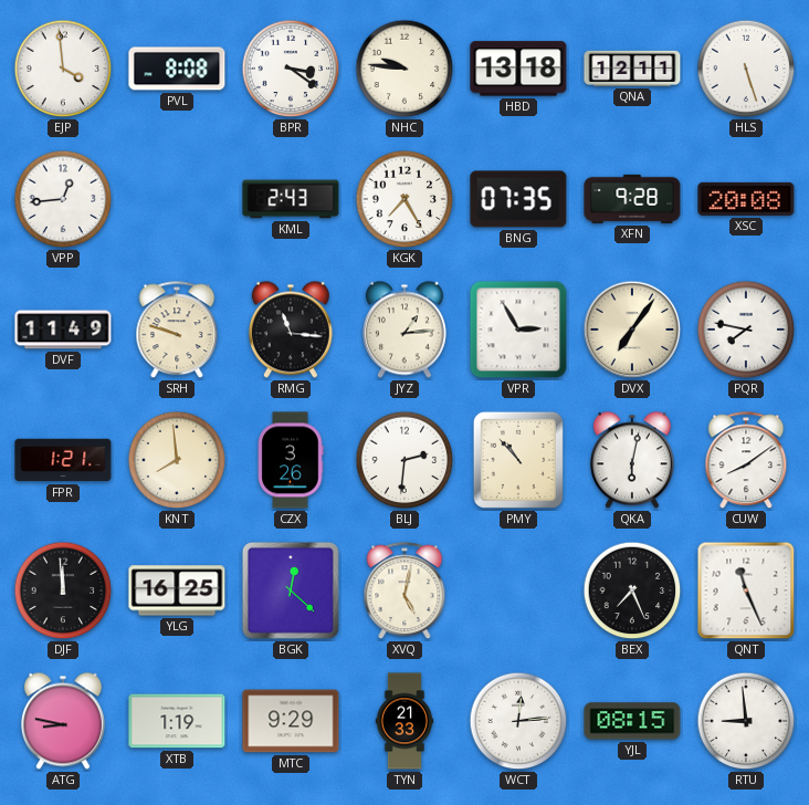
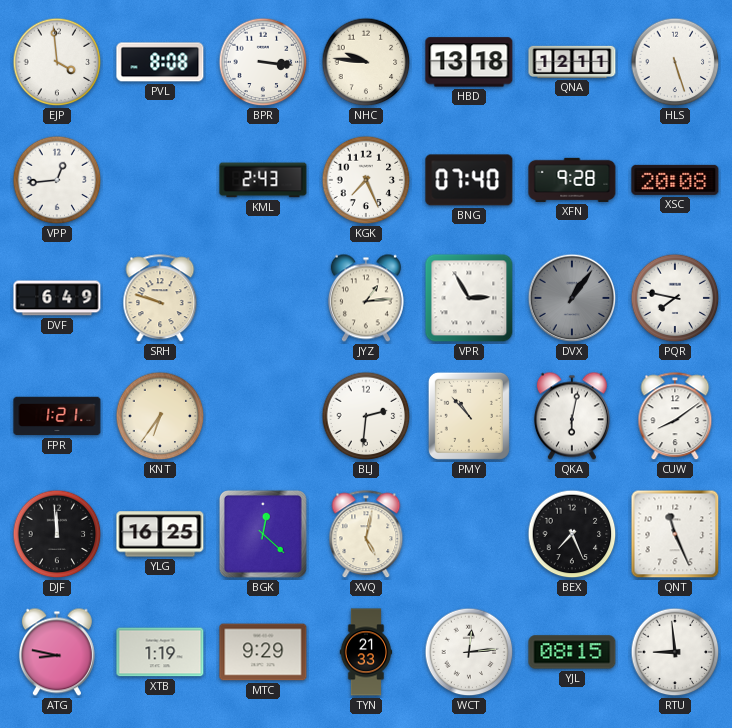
BPR: 3:21 -> 3:16 (263, 62)
KGK: 7:25 -> 7:26 (366, 180)
BNG: 07:35 -> 07:40 (469, 180)
DVF: 11:49 -> 6:49 (57, 298)
RMG: 11:16 -> none (291, 330)
DVX: 7:06 -> 1:06 (572, 298)
DVX dial: cream -> grey (572, 298)
KNT: 7:59 -> 6:36 (160, 416)
CZX: 3:26 -> none (291, 460)
